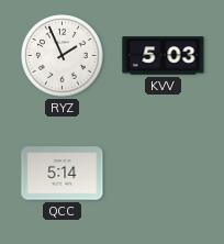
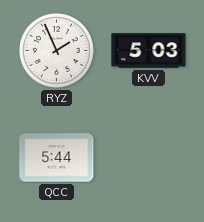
QCC: 5:14 -> 5:44 (57, 158)
